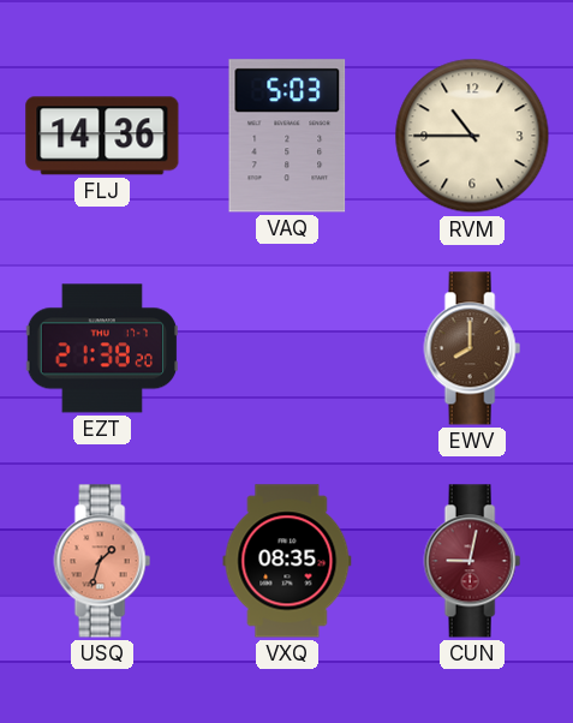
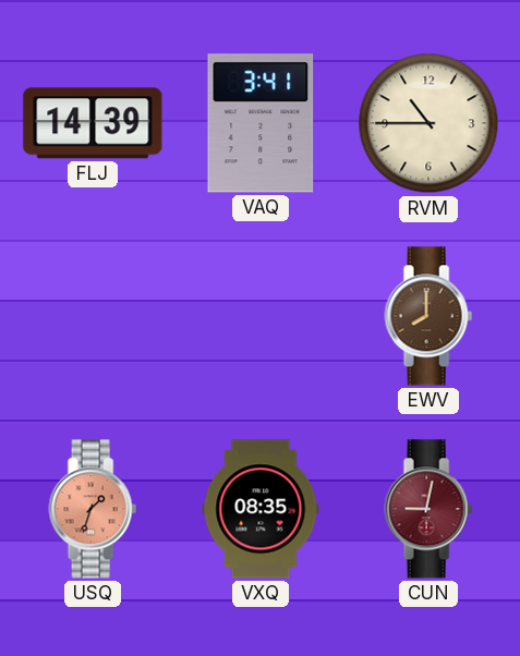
FLJ: 14:36 -> 14:39 (93, 123)
VAQ: 5:03 -> 3:41 (261, 123)
EZT: 21:38 -> none (102, 348)
